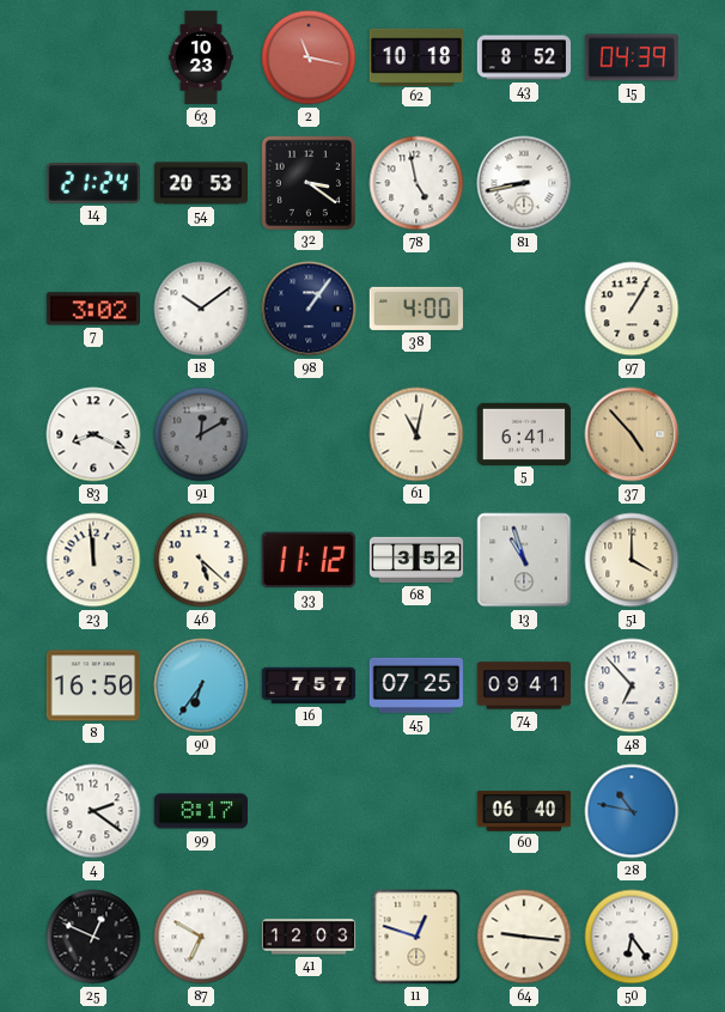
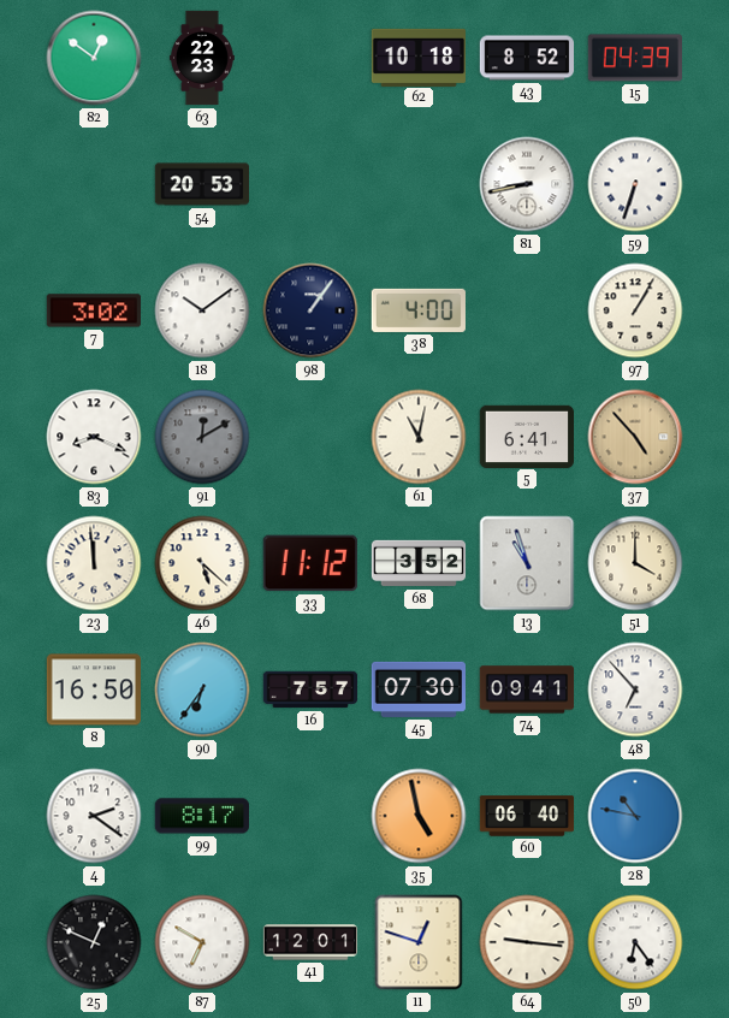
82: none -> 12:51 (94, 58)
63: 10:23 -> 22:23 (203, 58)
2: 11:17 -> none (309, 57)
14: 21:24 -> none (92, 183)
32: 3:21 -> none (307, 182)
78: 4:58 -> none (416, 183)
59: none -> 6:33 (635, 184)
45: 07:25 -> 07:30 (417, 689)
35: none -> 4:58 (419, 816)
41: 12:03 -> 12:01 (310, 942)
